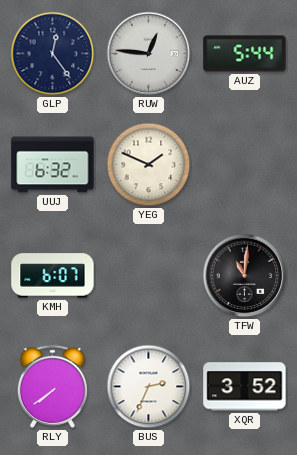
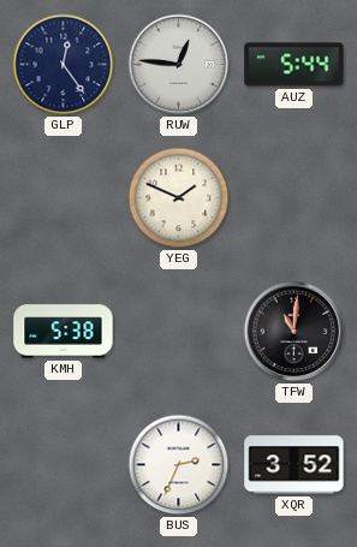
UUJ: 6:32 -> none (53, 165)
KMH: 6:07 -> 5:38 (64, 332)
RLY: 7:39 -> none (52, 386)
